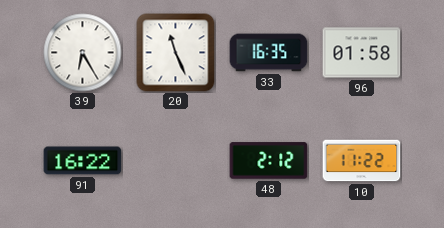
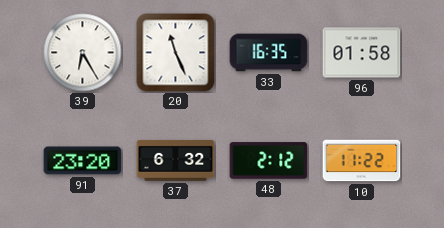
91: 16:22 -> 23:20 (83, 161)
37: none -> 6:32 (176, 160)
